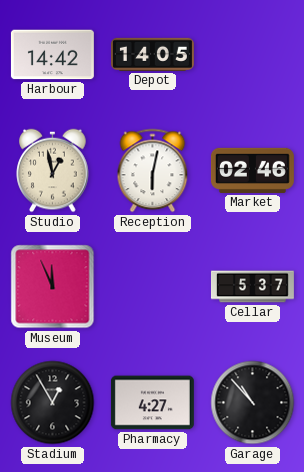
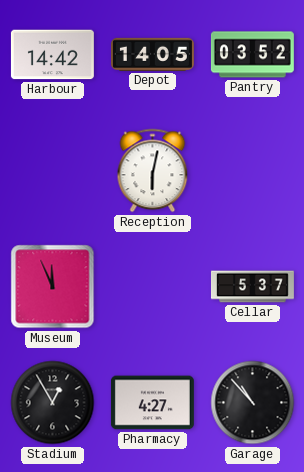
Pantry: none -> 03:52 (252, 55)
Studio: 12:58 -> none (53, 171)
Market: 02:46 -> none (252, 170)
